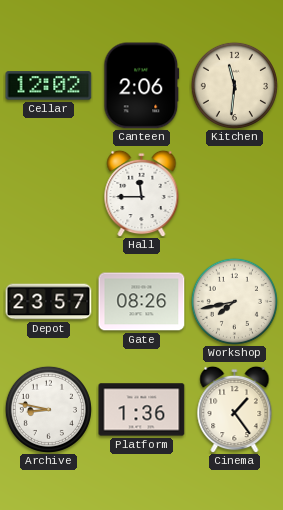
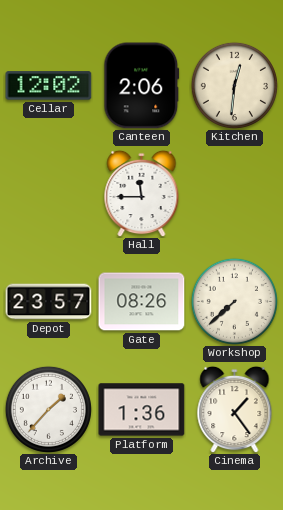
Kitchen: 11:31 -> 12:31 (234, 85)
Workshop: 7:43 -> 7:38 (234, 301)
Archive: 8:47 -> 1:37 (48, 409)
